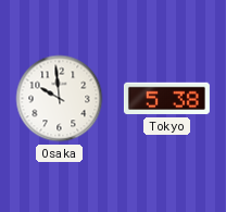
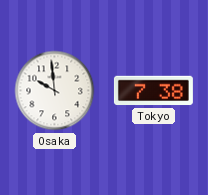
Tokyo: 5:38 -> 7:38 (153, 91)
